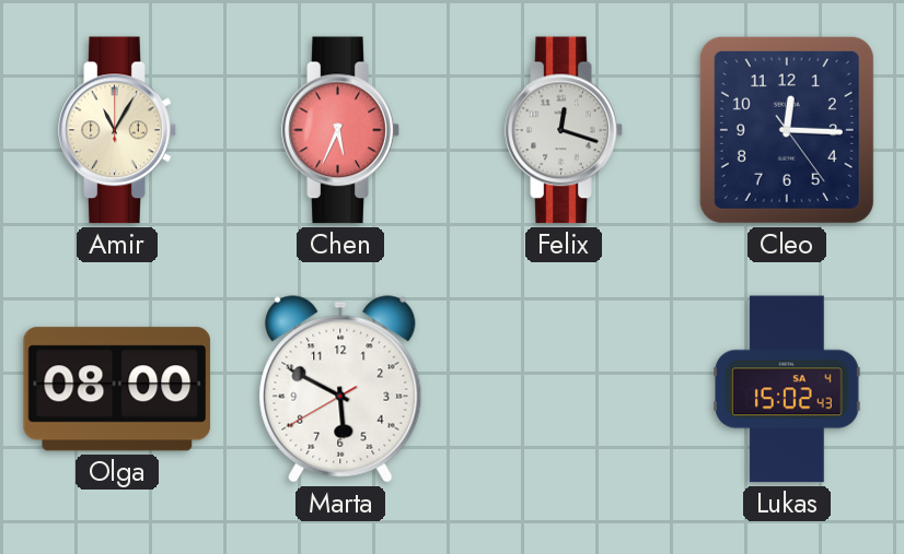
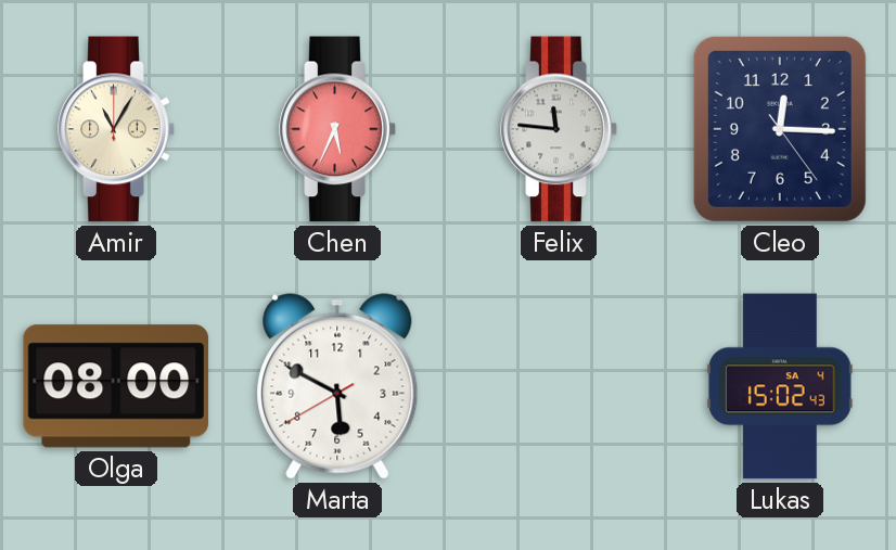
Felix: 12:18 -> 11:46 (559, 129)
